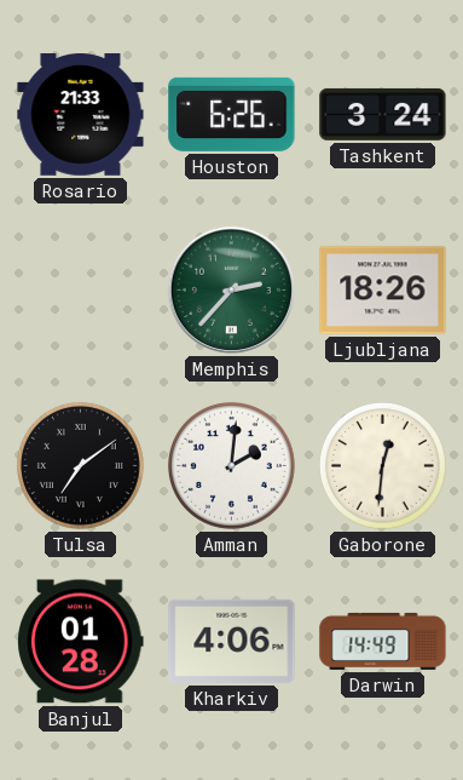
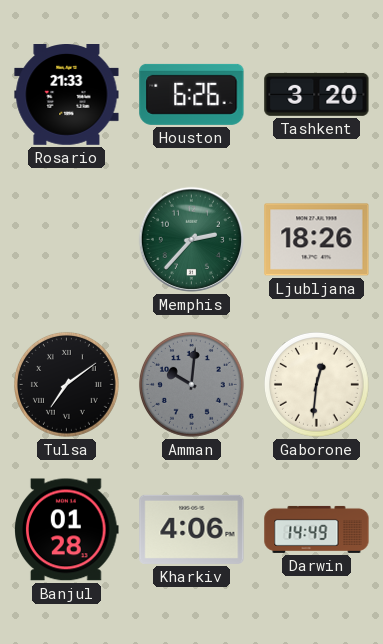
Tashkent: 3:24 -> 3:20 (317, 94)
Amman: 2:01 -> 10:01 (191, 384)
Amman dial: white -> grey (191, 384)
